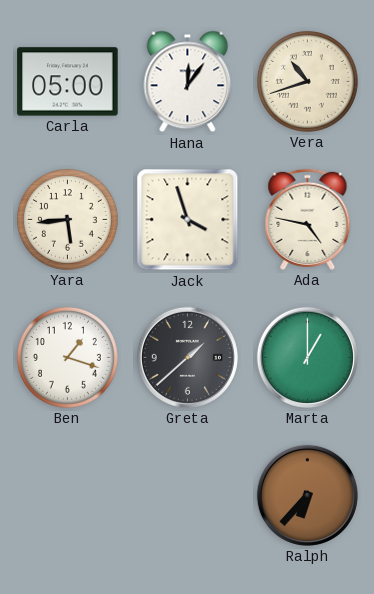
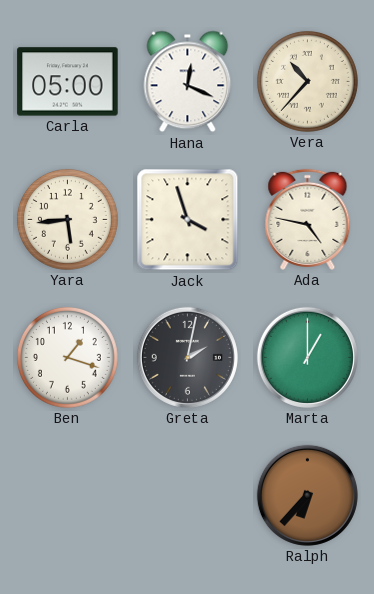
Hana: 12:06 -> 12:19 (188, 82)
Vera: 10:42 -> 10:37 (307, 81)
Greta: 1:38 -> 2:02 (187, 357)
